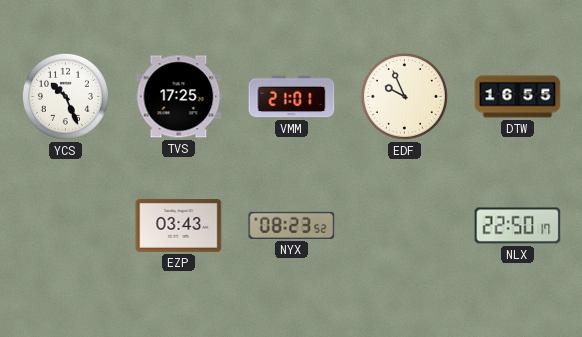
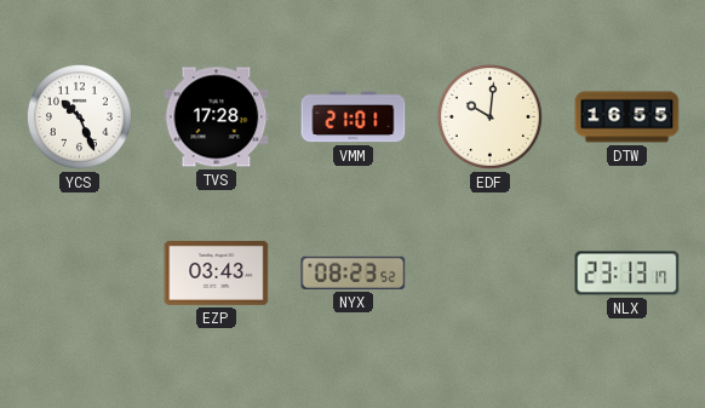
TVS: 17:25 -> 17:28 (217, 117)
EDF: 9:56 -> 10:01 (489, 116)
NLX: 22:50 -> 23:13 (627, 274)
